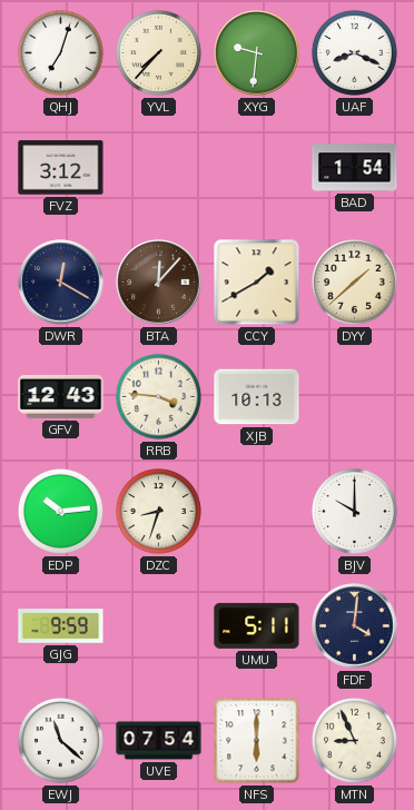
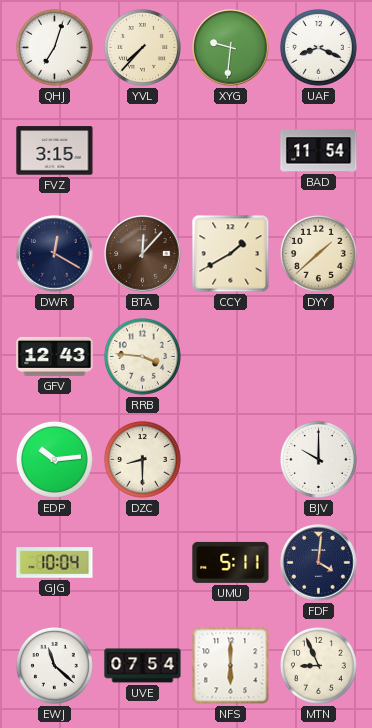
FVZ: 3:12 -> 3:15 (55, 151)
BAD: 1:54 -> 11:54 (319, 151)
XJB: 10:13 -> none (257, 397)
DZC: 8:33 -> 8:30 (142, 459)
GJG: 9:59 -> 10:04 (55, 563)
